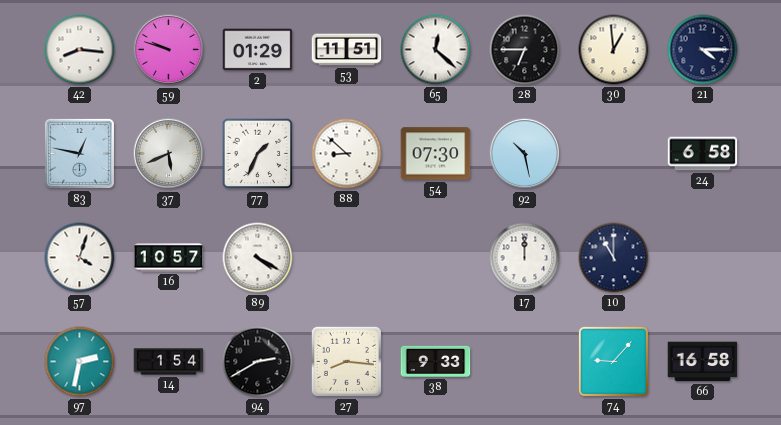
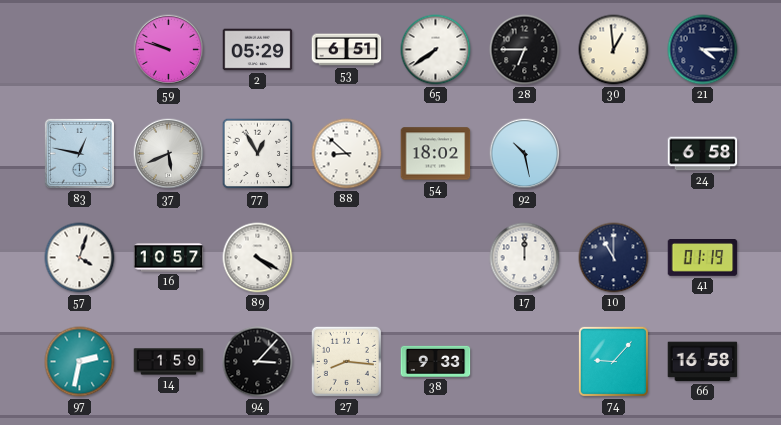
42: 8:16 -> none (80, 50)
2: 01:29 -> 05:29 (258, 50)
53: 11:51 -> 6:51 (347, 50)
65: 12:22 -> 7:39 (436, 50)
77: 1:34 -> 12:55 (258, 154)
54: 07:30 -> 18:02 (436, 154)
41: none -> 01:19 (703, 258)
14: 1:54 -> 1:59 (169, 362)
94: 2:40 -> 3:07 (258, 362)
